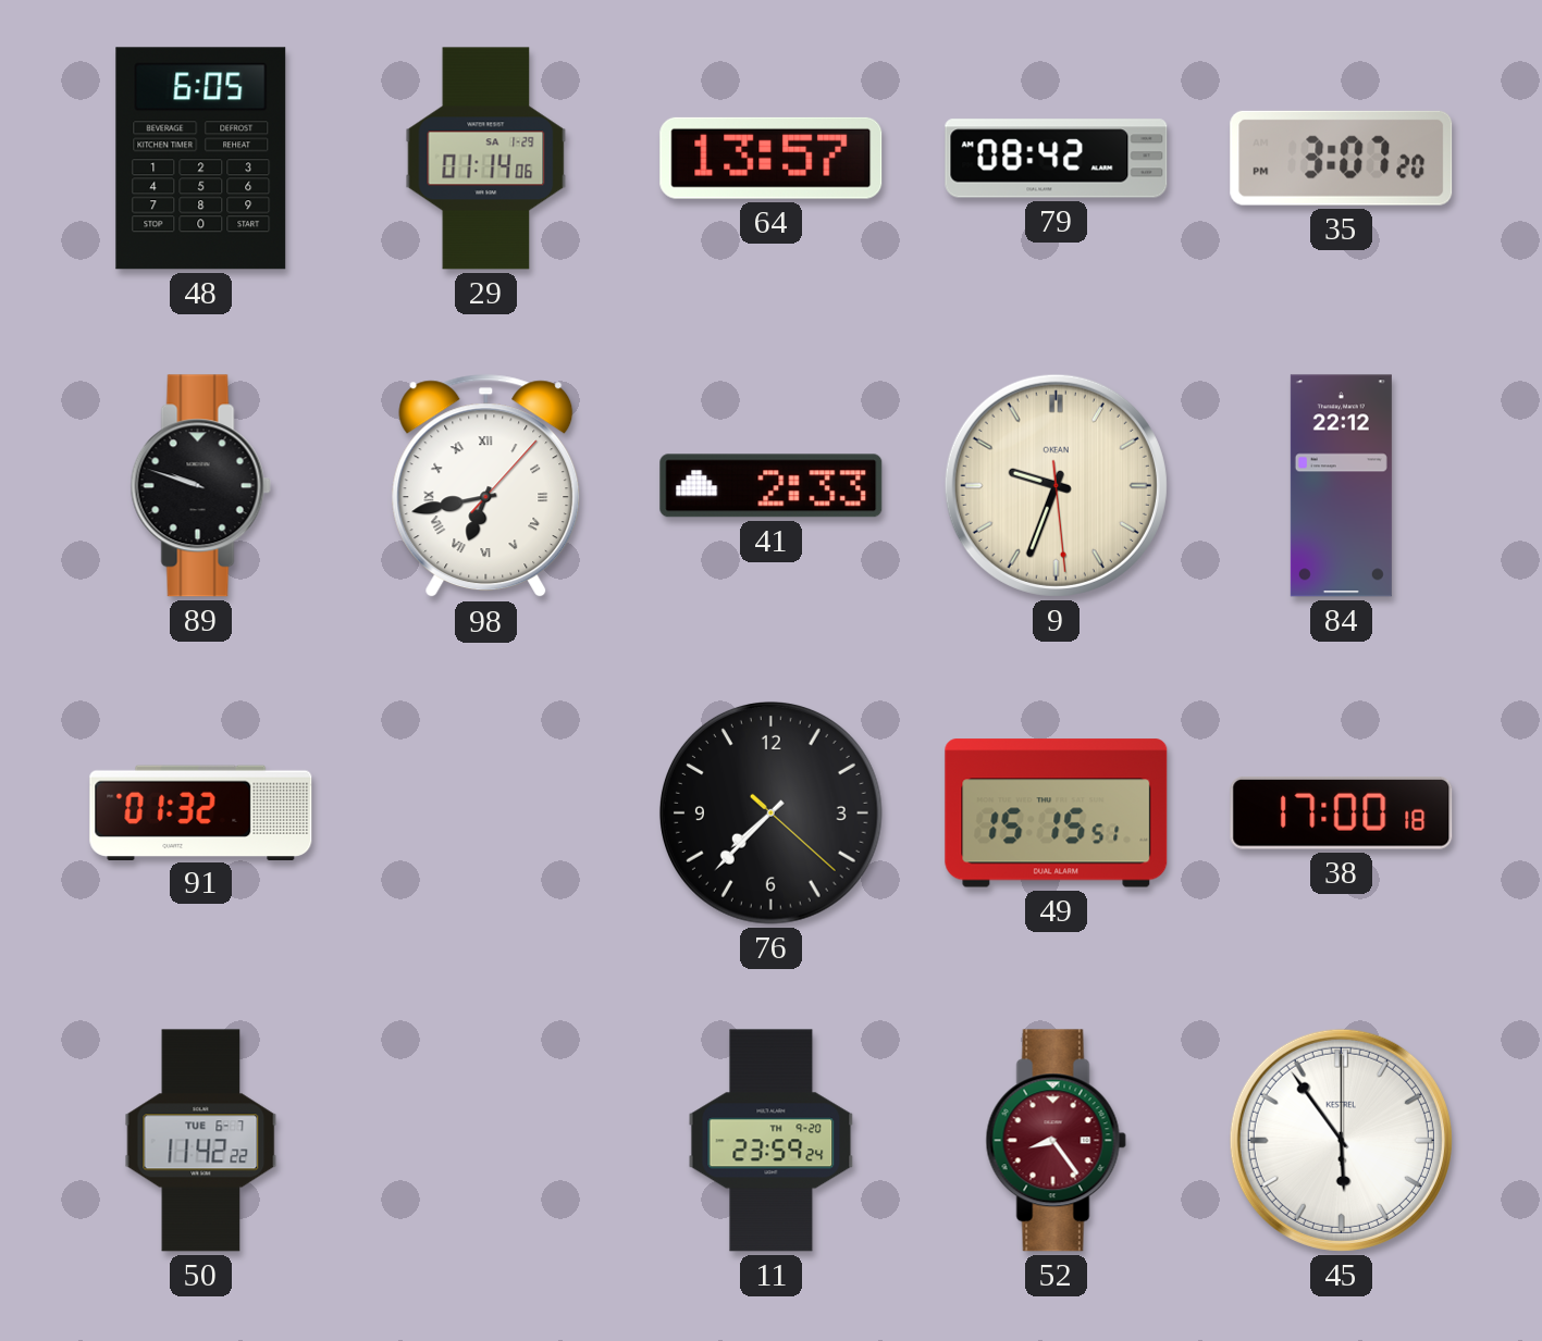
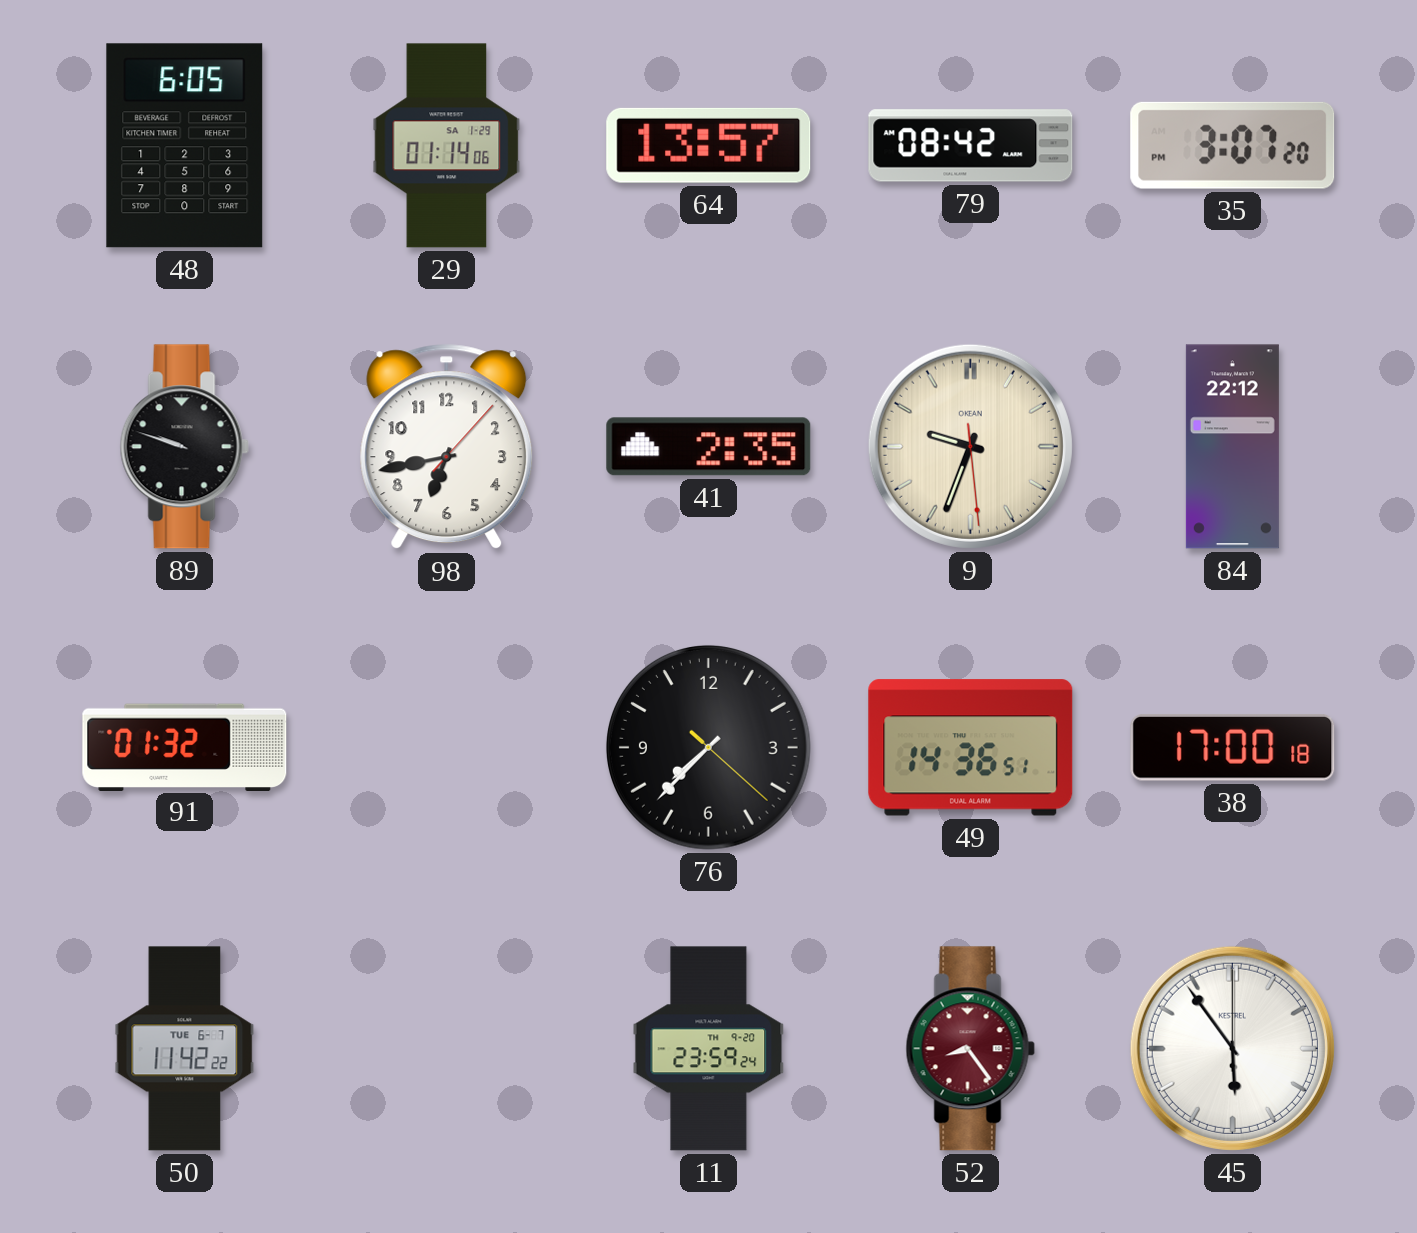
98 numerals: Roman -> Arabic (447, 447)
41: 2:33 -> 2:35 (709, 447)
49: 15:15 -> 14:36 (971, 748)
